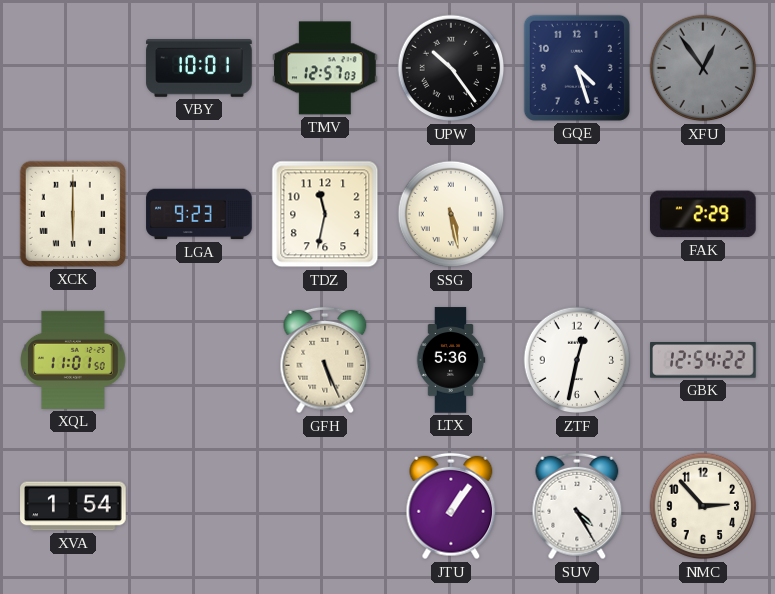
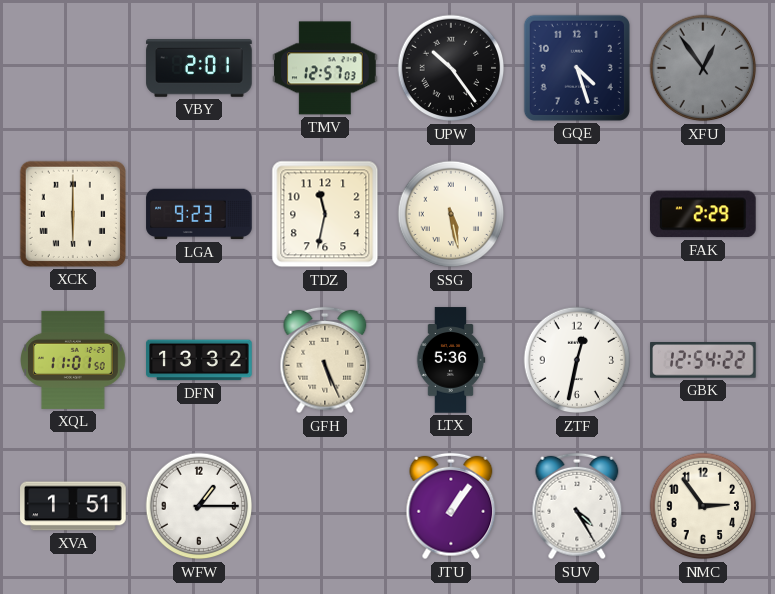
VBY: 10:01 -> 2:01 (199, 68)
DFN: none -> 13:32 (199, 360)
XVA: 1:54 -> 1:51 (73, 506)
WFW: none -> 1:15 (199, 506)
NMC: 2:53 -> 2:54 (703, 506)
